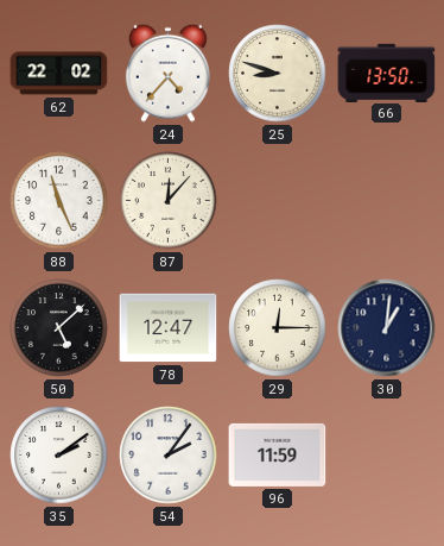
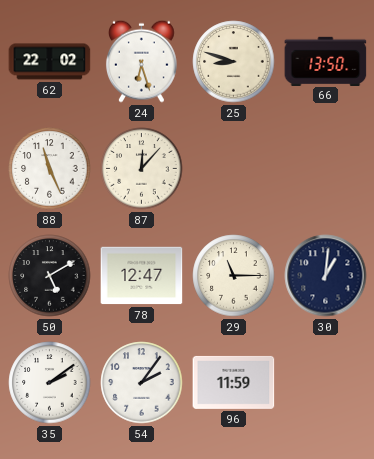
24: 4:37 -> 6:27 (141, 61)
50: 5:08 -> 5:10 (50, 276)
29: 12:15 -> 11:15 (234, 276)
